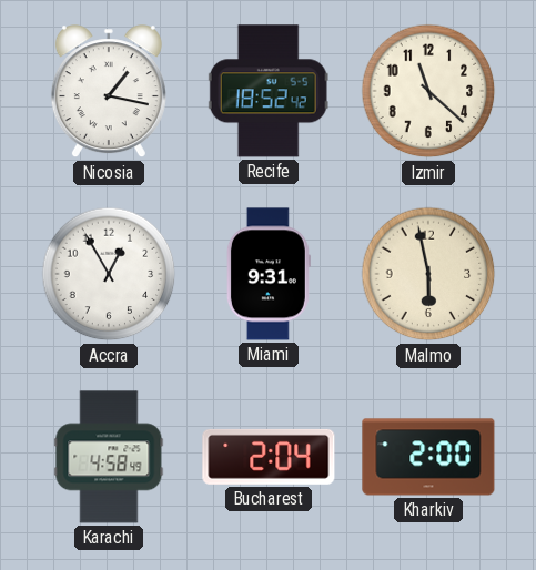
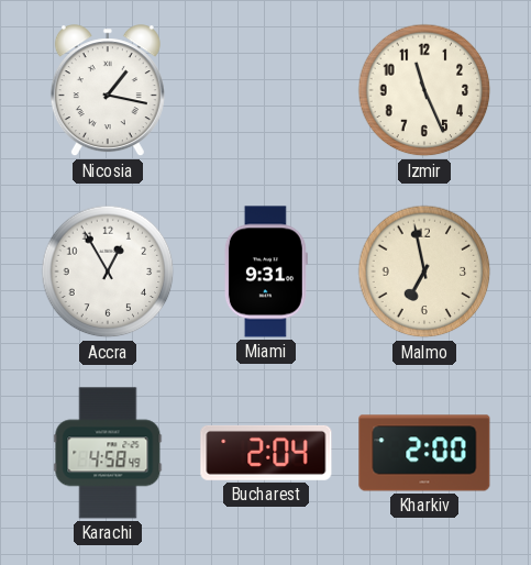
Recife: 18:52 -> none (269, 91)
Izmir: 11:22 -> 11:26 (424, 90)
Malmo: 5:58 -> 6:58 (424, 272)
